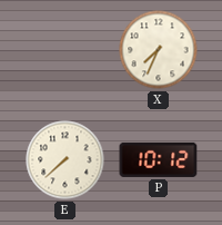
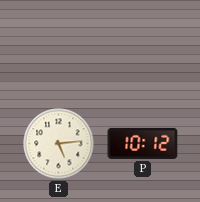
X: 7:34 -> none (159, 50)
E: 7:38 -> 5:14 (59, 144)
